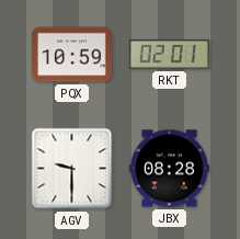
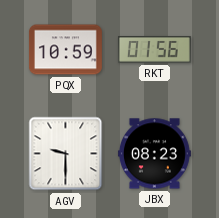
RKT: 02:01 -> 01:56 (154, 50)
JBX: 08:28 -> 08:23 (154, 154)
